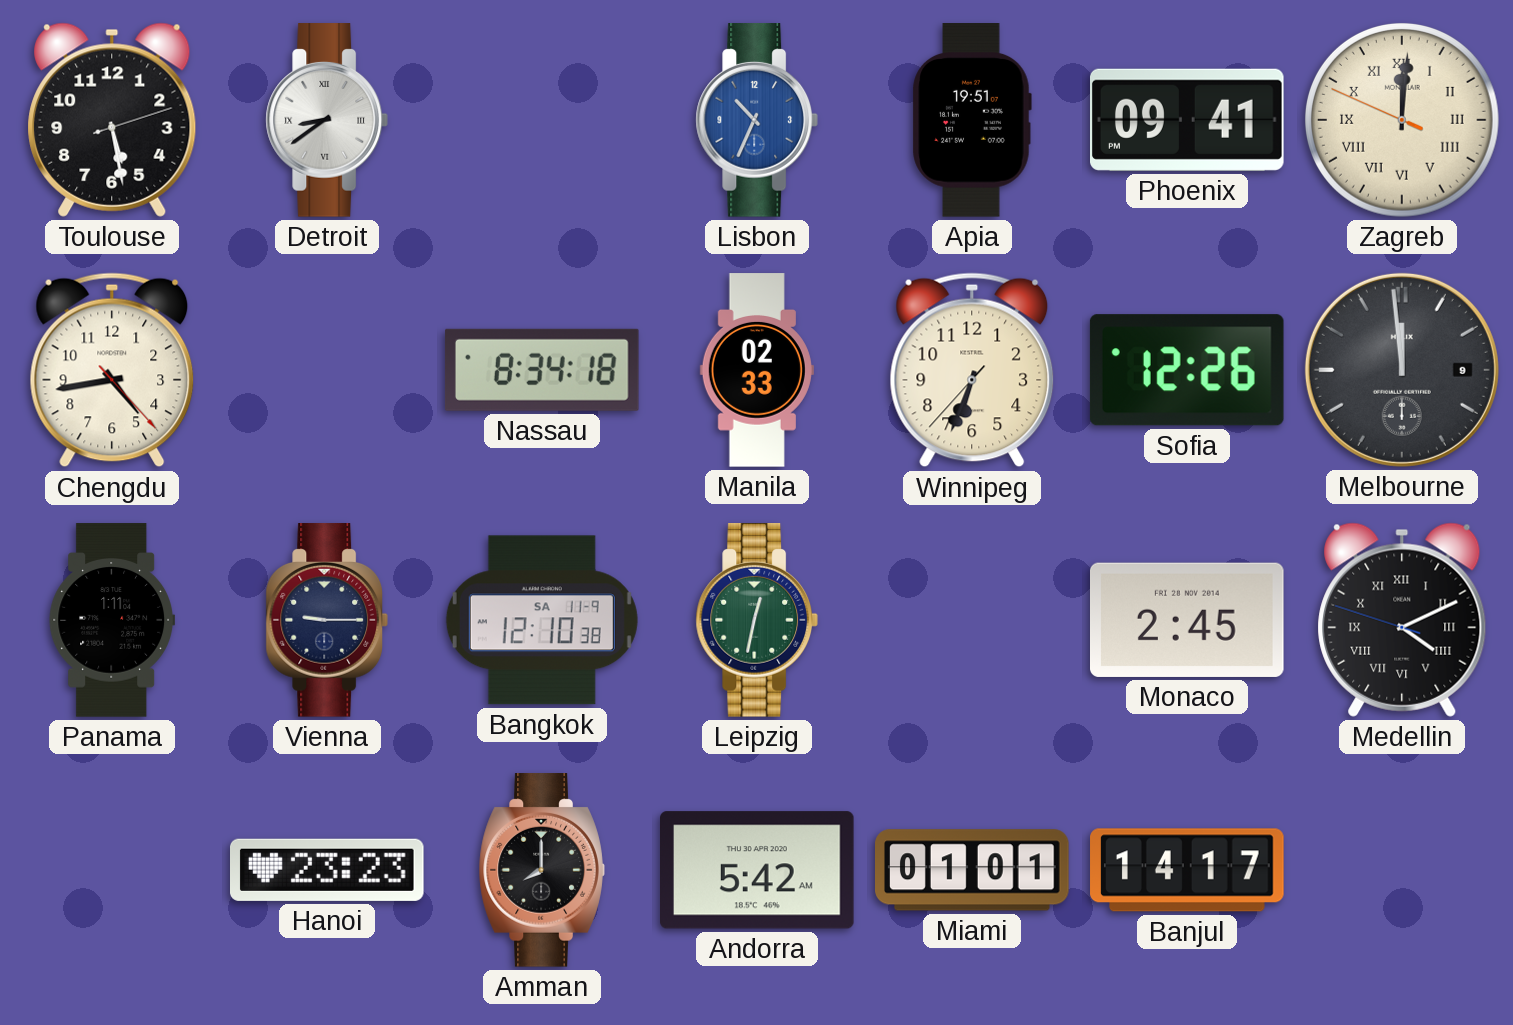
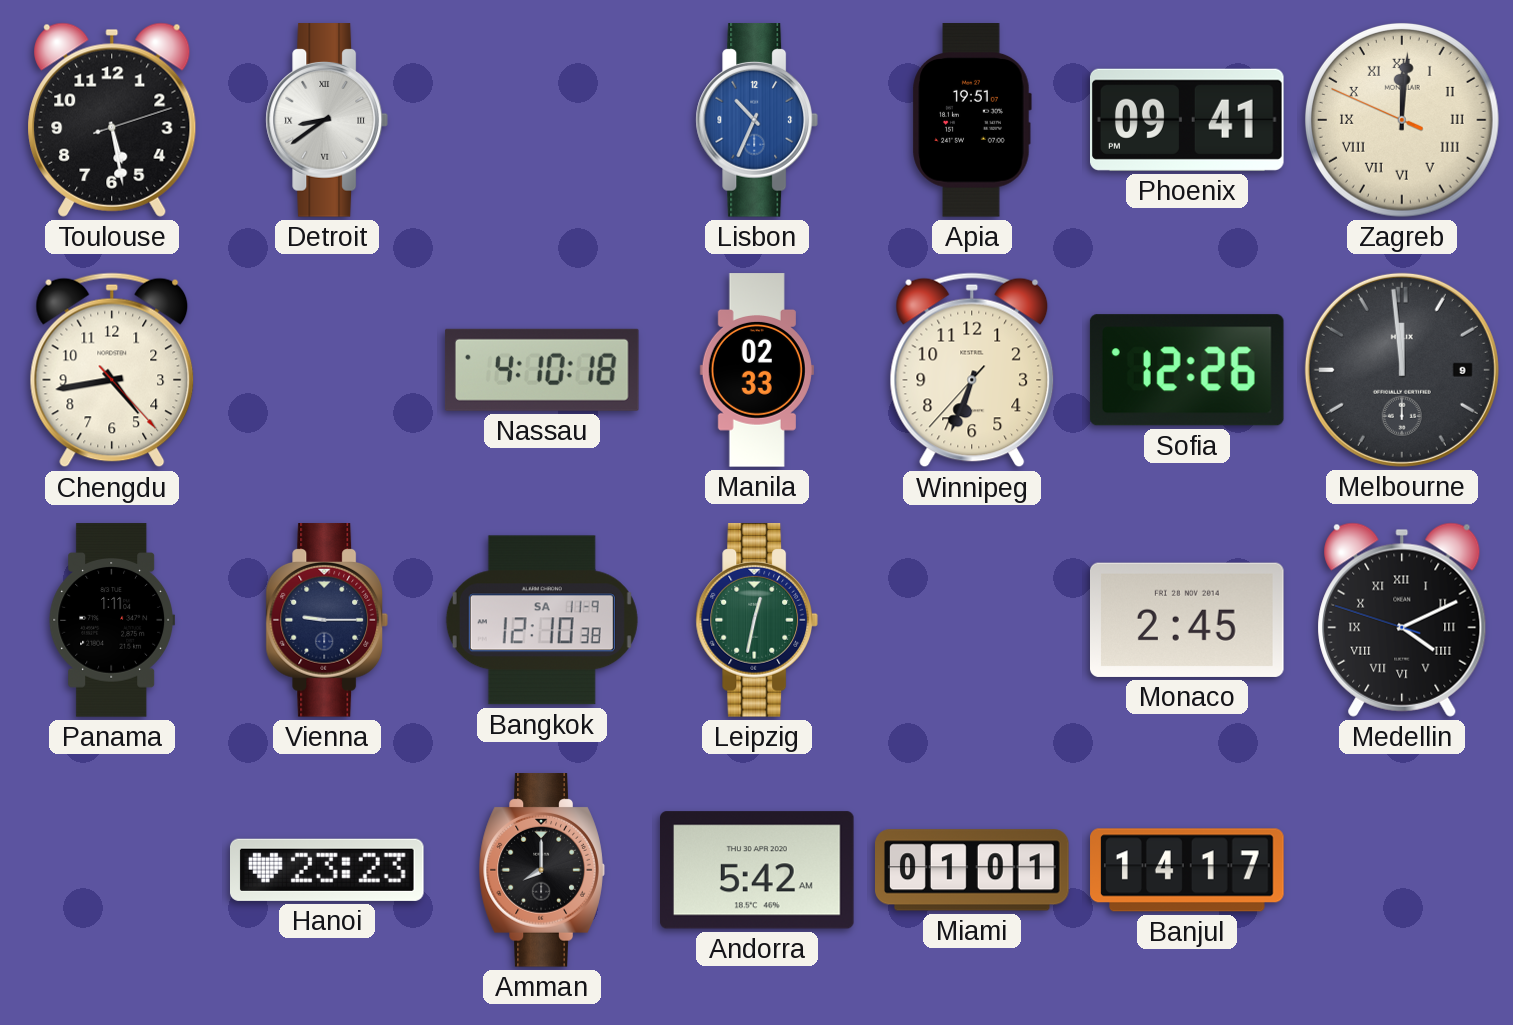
Nassau: 8:34 -> 4:10 (542, 370)
